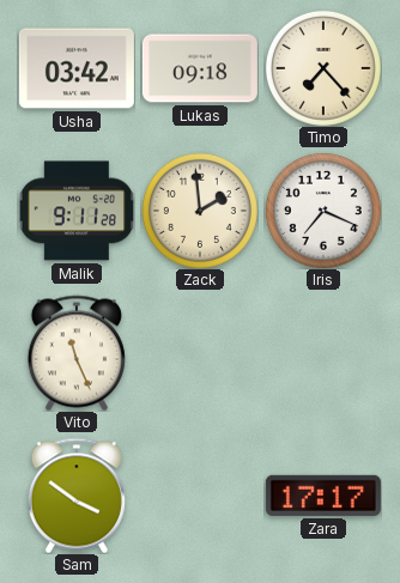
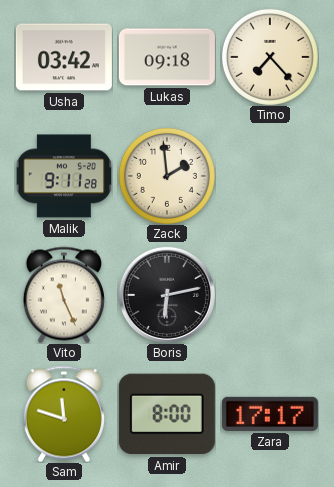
Iris: 7:19 -> none (323, 211)
Boris: none -> 6:13 (167, 295)
Sam: 3:51 -> 11:48 (64, 414)
Amir: none -> 8:00 (167, 414)
